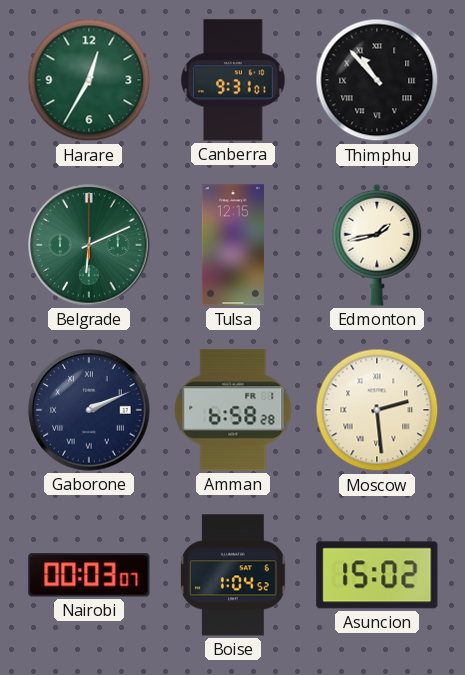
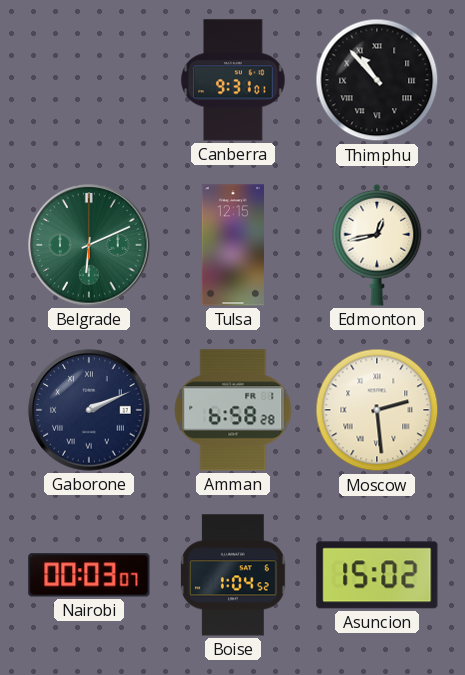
Harare: 12:35 -> none (89, 80)
Edmonton: 1:43 -> 12:43 (377, 245)
